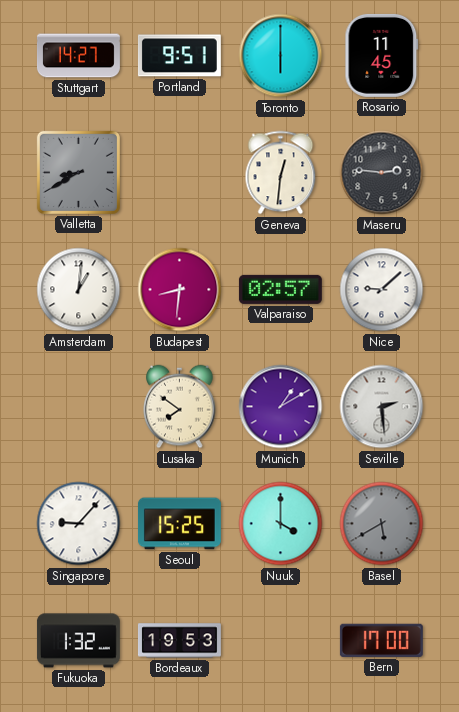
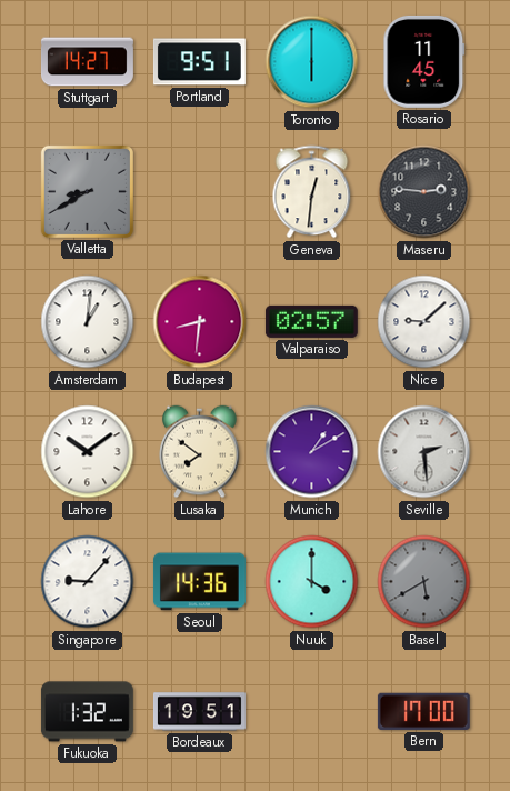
Lahore: none -> 10:09 (88, 452)
Seoul: 15:25 -> 14:36 (199, 582)
Bordeaux: 19:53 -> 19:51 (199, 712)
